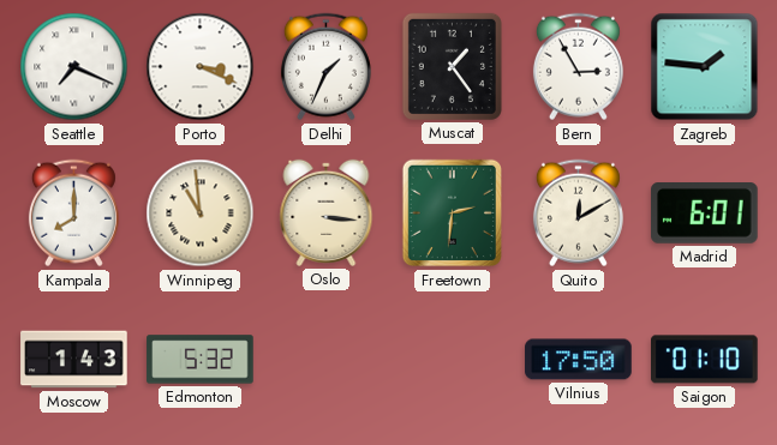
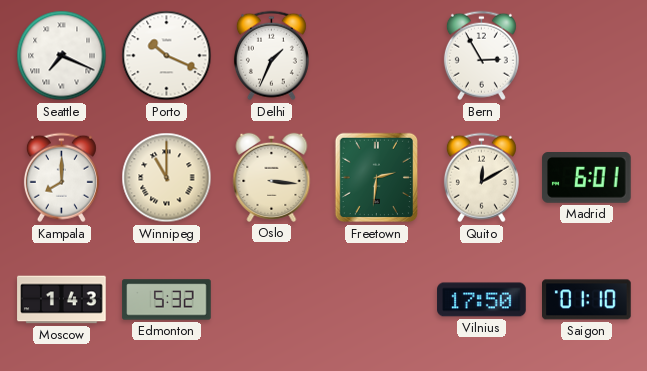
Porto: 3:19 -> 10:19 (167, 56)
Muscat: 1:24 -> none (452, 66)
Zagreb: 1:46 -> none (705, 67)
Winnipeg: 10:59 -> 11:00 (167, 178)
